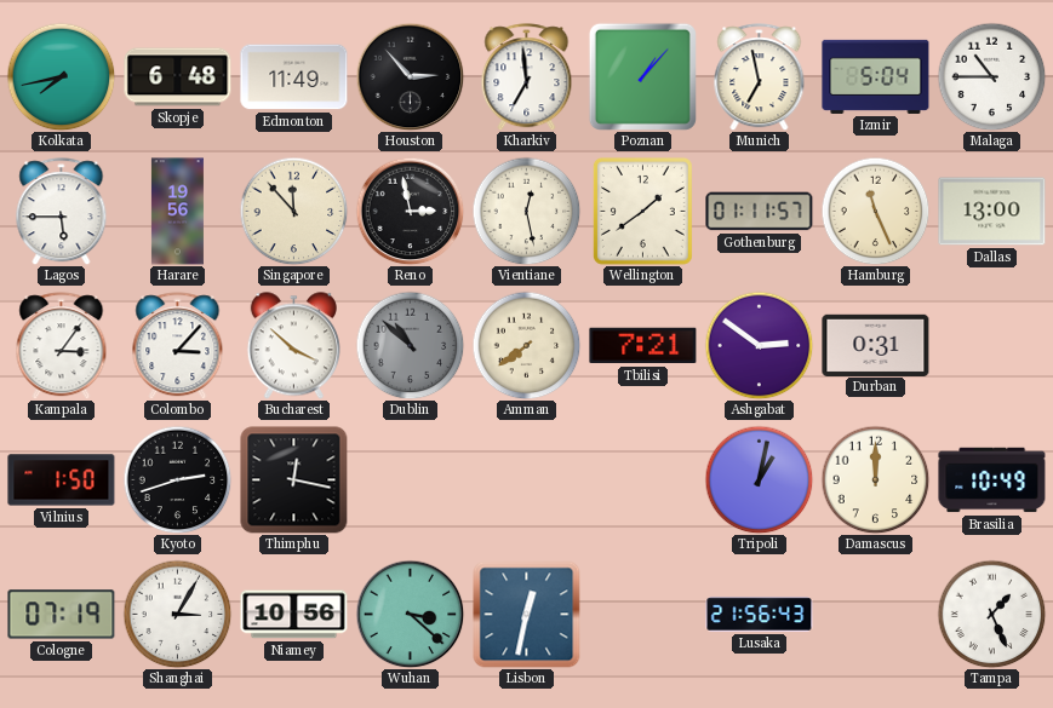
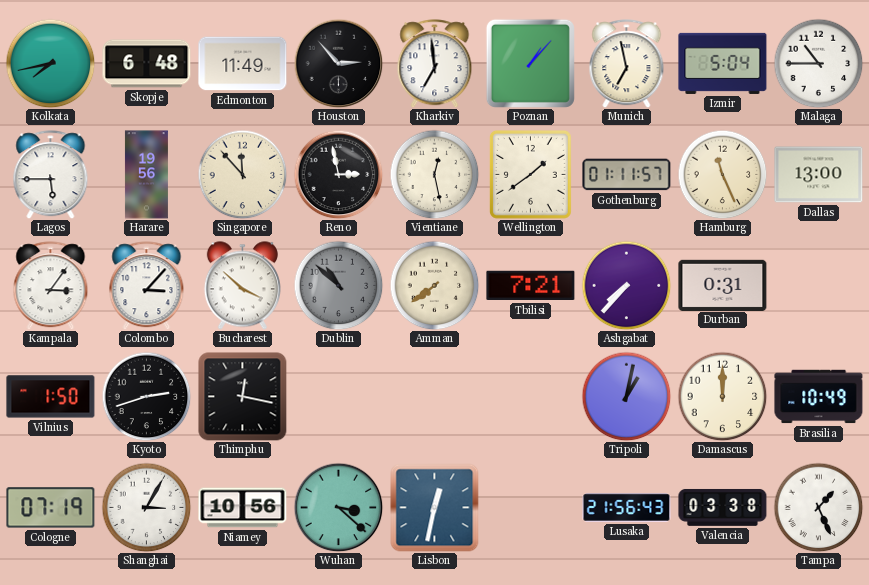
Ashgabat: 2:51 -> 7:37 (626, 285)
Valencia: none -> 03:38 (723, 507)
